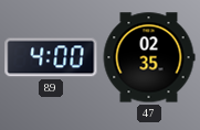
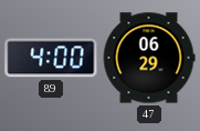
47: 02:35 -> 06:29 (149, 58)
